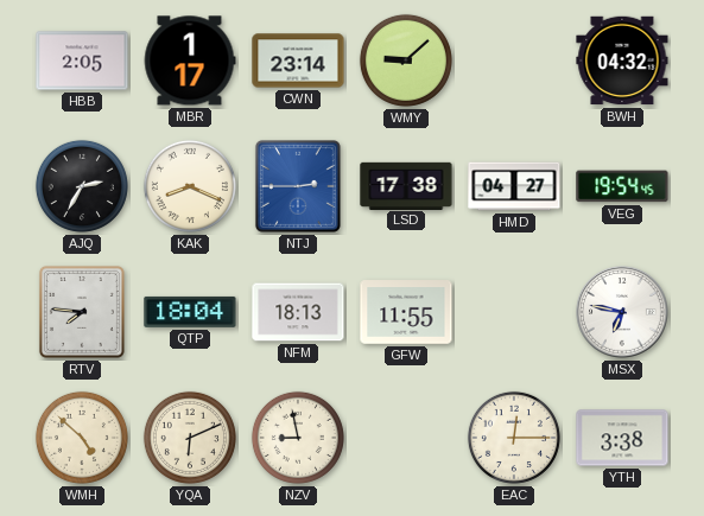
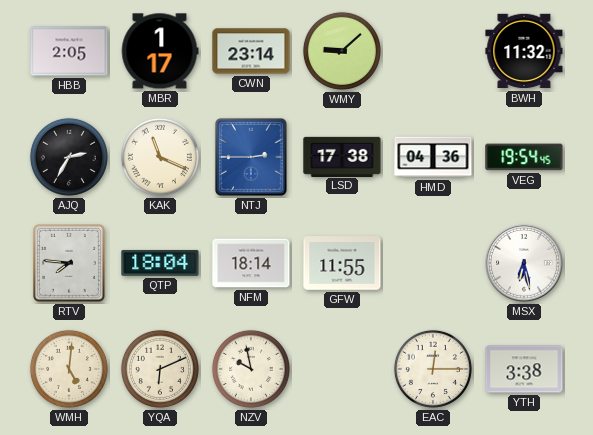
BWH: 04:32 -> 11:32 (524, 51)
KAK: 8:19 -> 11:19 (160, 157)
HMD: 04:27 -> 04:36 (433, 157)
NFM: 18:13 -> 18:14 (251, 263)
MSX: 6:47 -> 6:28 (524, 263)
WMH: 4:52 -> 5:01 (69, 369)
NZV: 8:58 -> 9:58 (251, 369)
